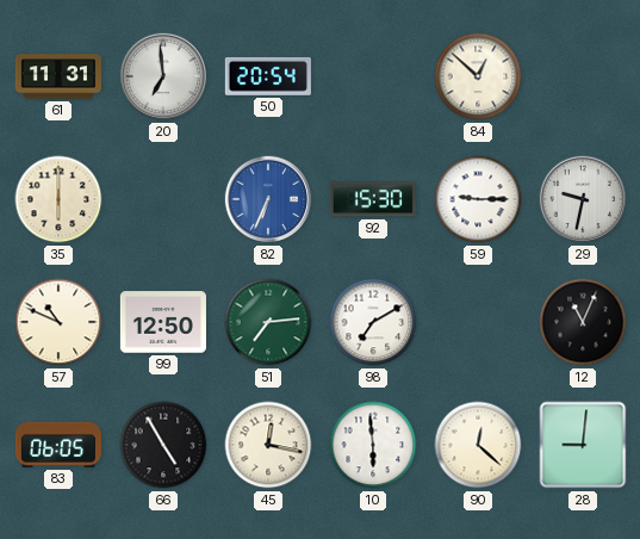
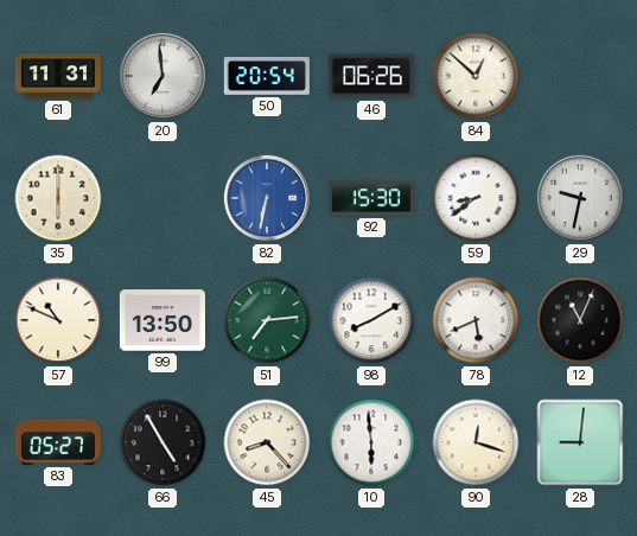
46: none -> 06:26 (371, 76)
82: 6:34 -> 6:32 (267, 198)
59: 9:15 -> 8:39 (476, 198)
99: 12:50 -> 13:50 (163, 320)
98: 7:10 -> 8:10 (371, 320)
78: none -> 5:41 (476, 320)
83: 06:05 -> 05:27 (58, 442)
45: 12:17 -> 8:23 (267, 442)
90: 12:22 -> 12:18 (476, 442)
